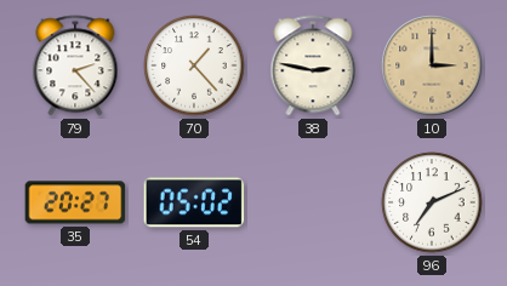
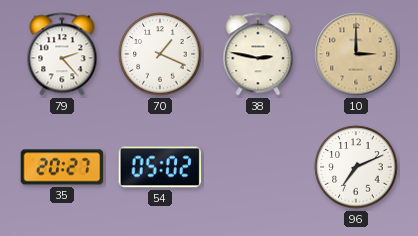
70: 1:23 -> 1:19 (160, 54)
